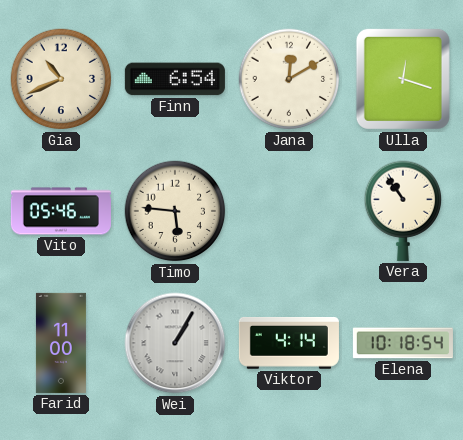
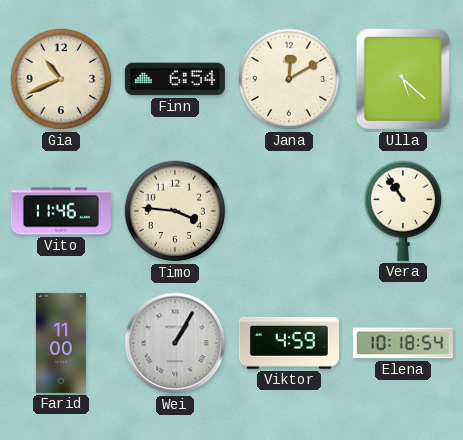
Ulla: 12:18 -> 5:22 (403, 79)
Vito: 05:46 -> 11:46 (61, 211)
Timo: 5:46 -> 3:46 (175, 211)
Viktor: 4:14 -> 4:59 (289, 344)
